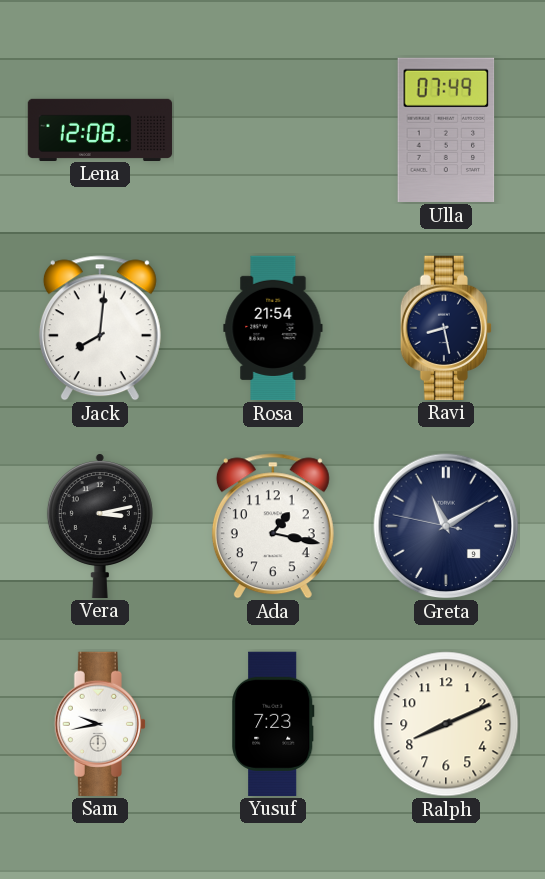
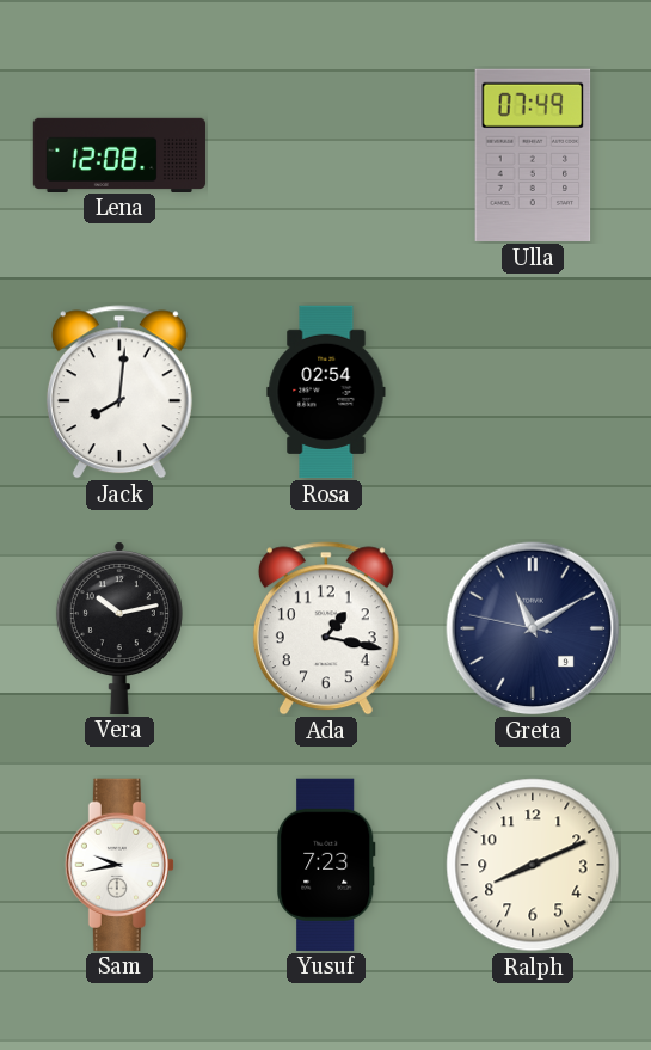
Rosa: 21:54 -> 02:54 (326, 392)
Ravi: 8:28 -> none (446, 327)
Vera: 3:13 -> 10:13 (119, 627)
